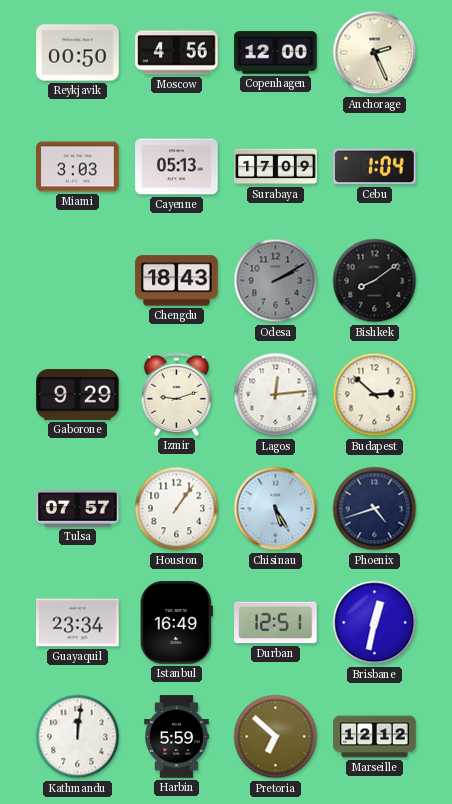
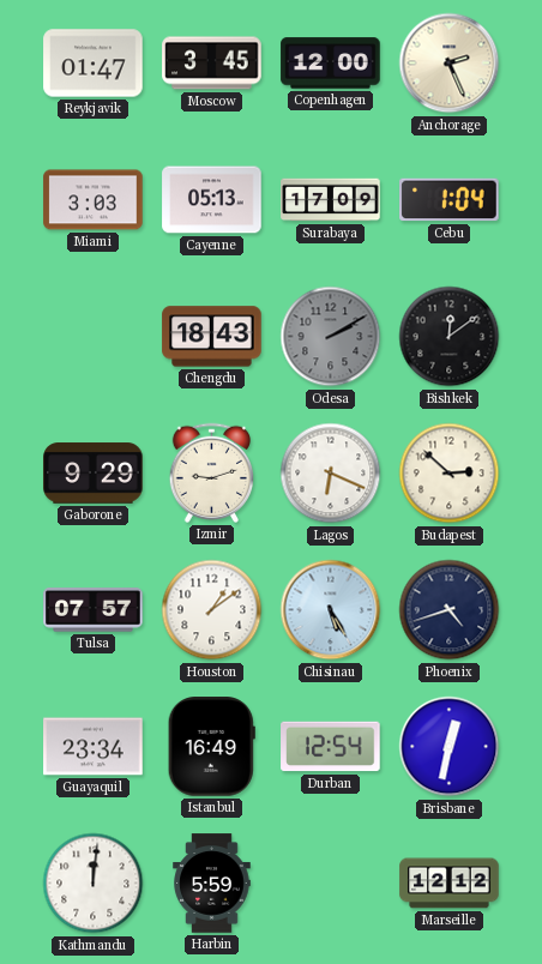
Reykjavik: 00:50 -> 01:47 (94, 64)
Moscow: 4:56 -> 3:45 (212, 64)
Bishkek: 8:09 -> 12:09 (450, 337)
Lagos: 12:14 -> 6:19 (331, 474)
Houston: 1:06 -> 1:09 (212, 610)
Durban: 12:51 -> 12:54 (331, 747)
Pretoria: 6:52 -> none (276, 737)
